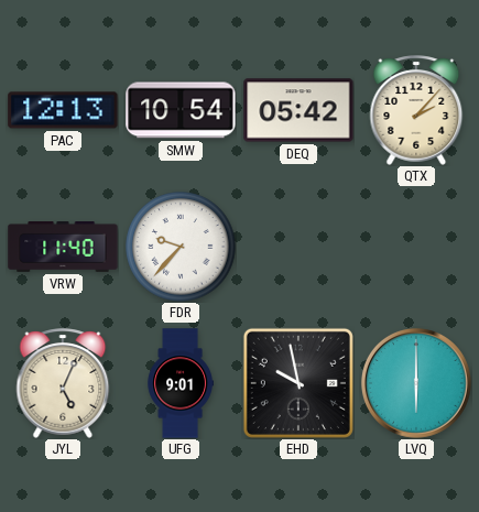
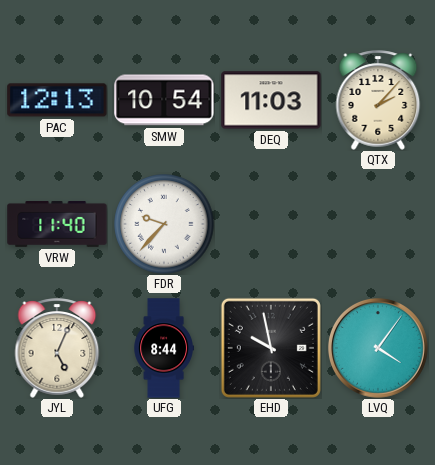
DEQ: 05:42 -> 11:03 (271, 100)
UFG: 9:01 -> 8:44 (163, 348)
LVQ: 6:00 -> 4:06 (378, 348)
